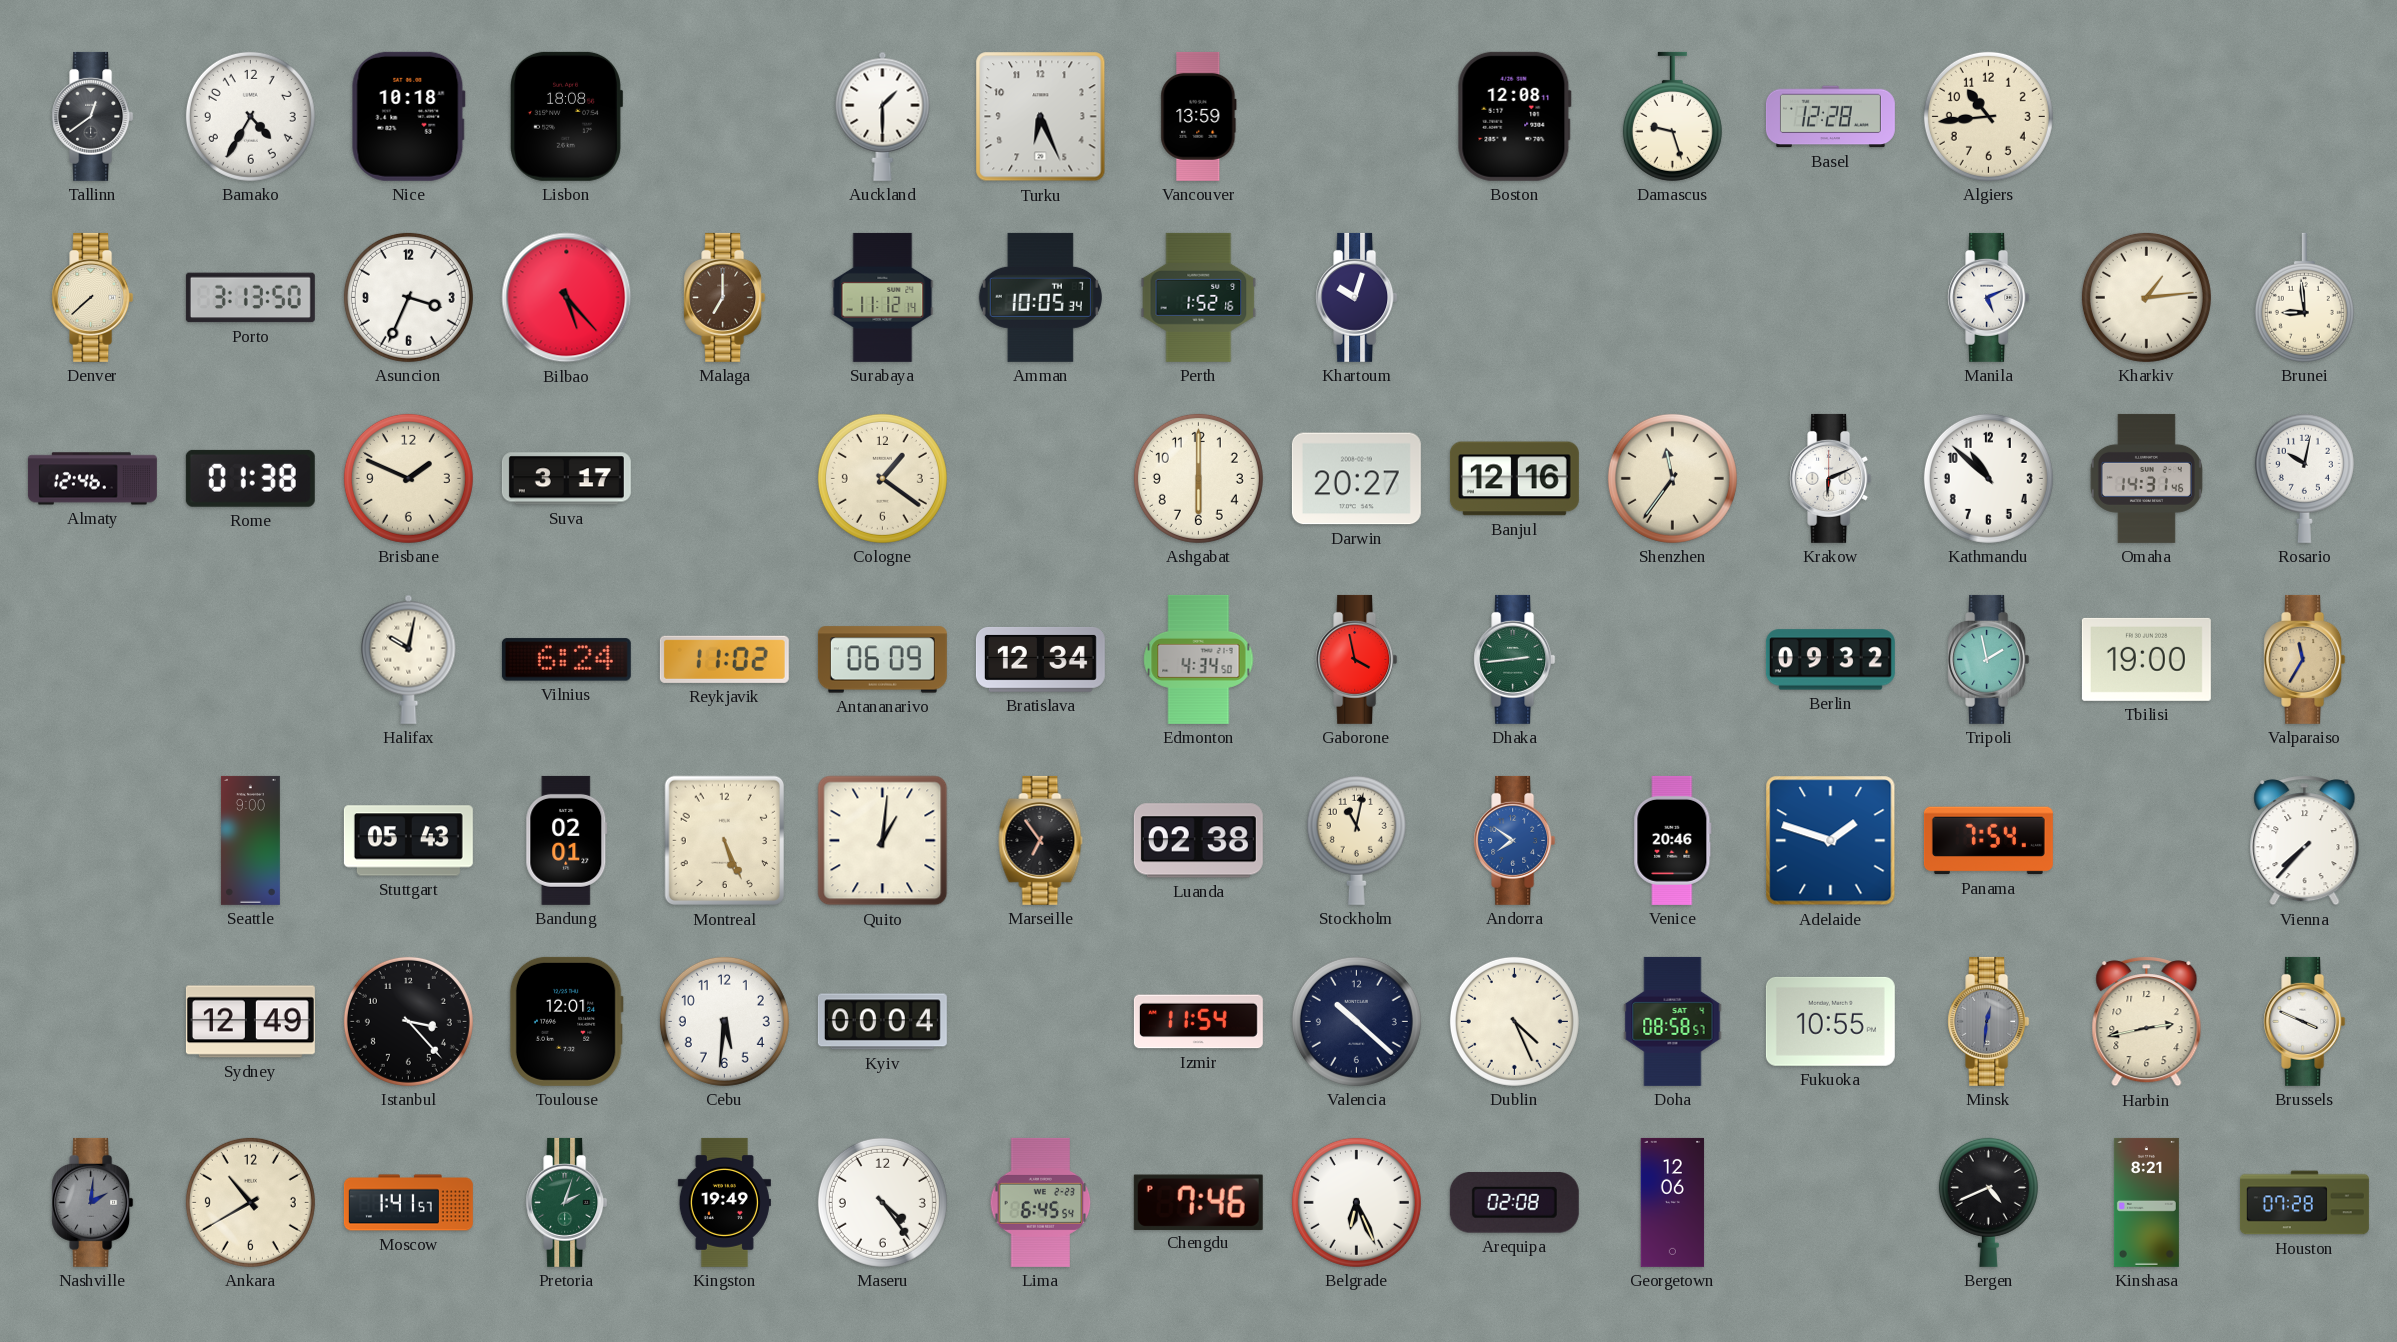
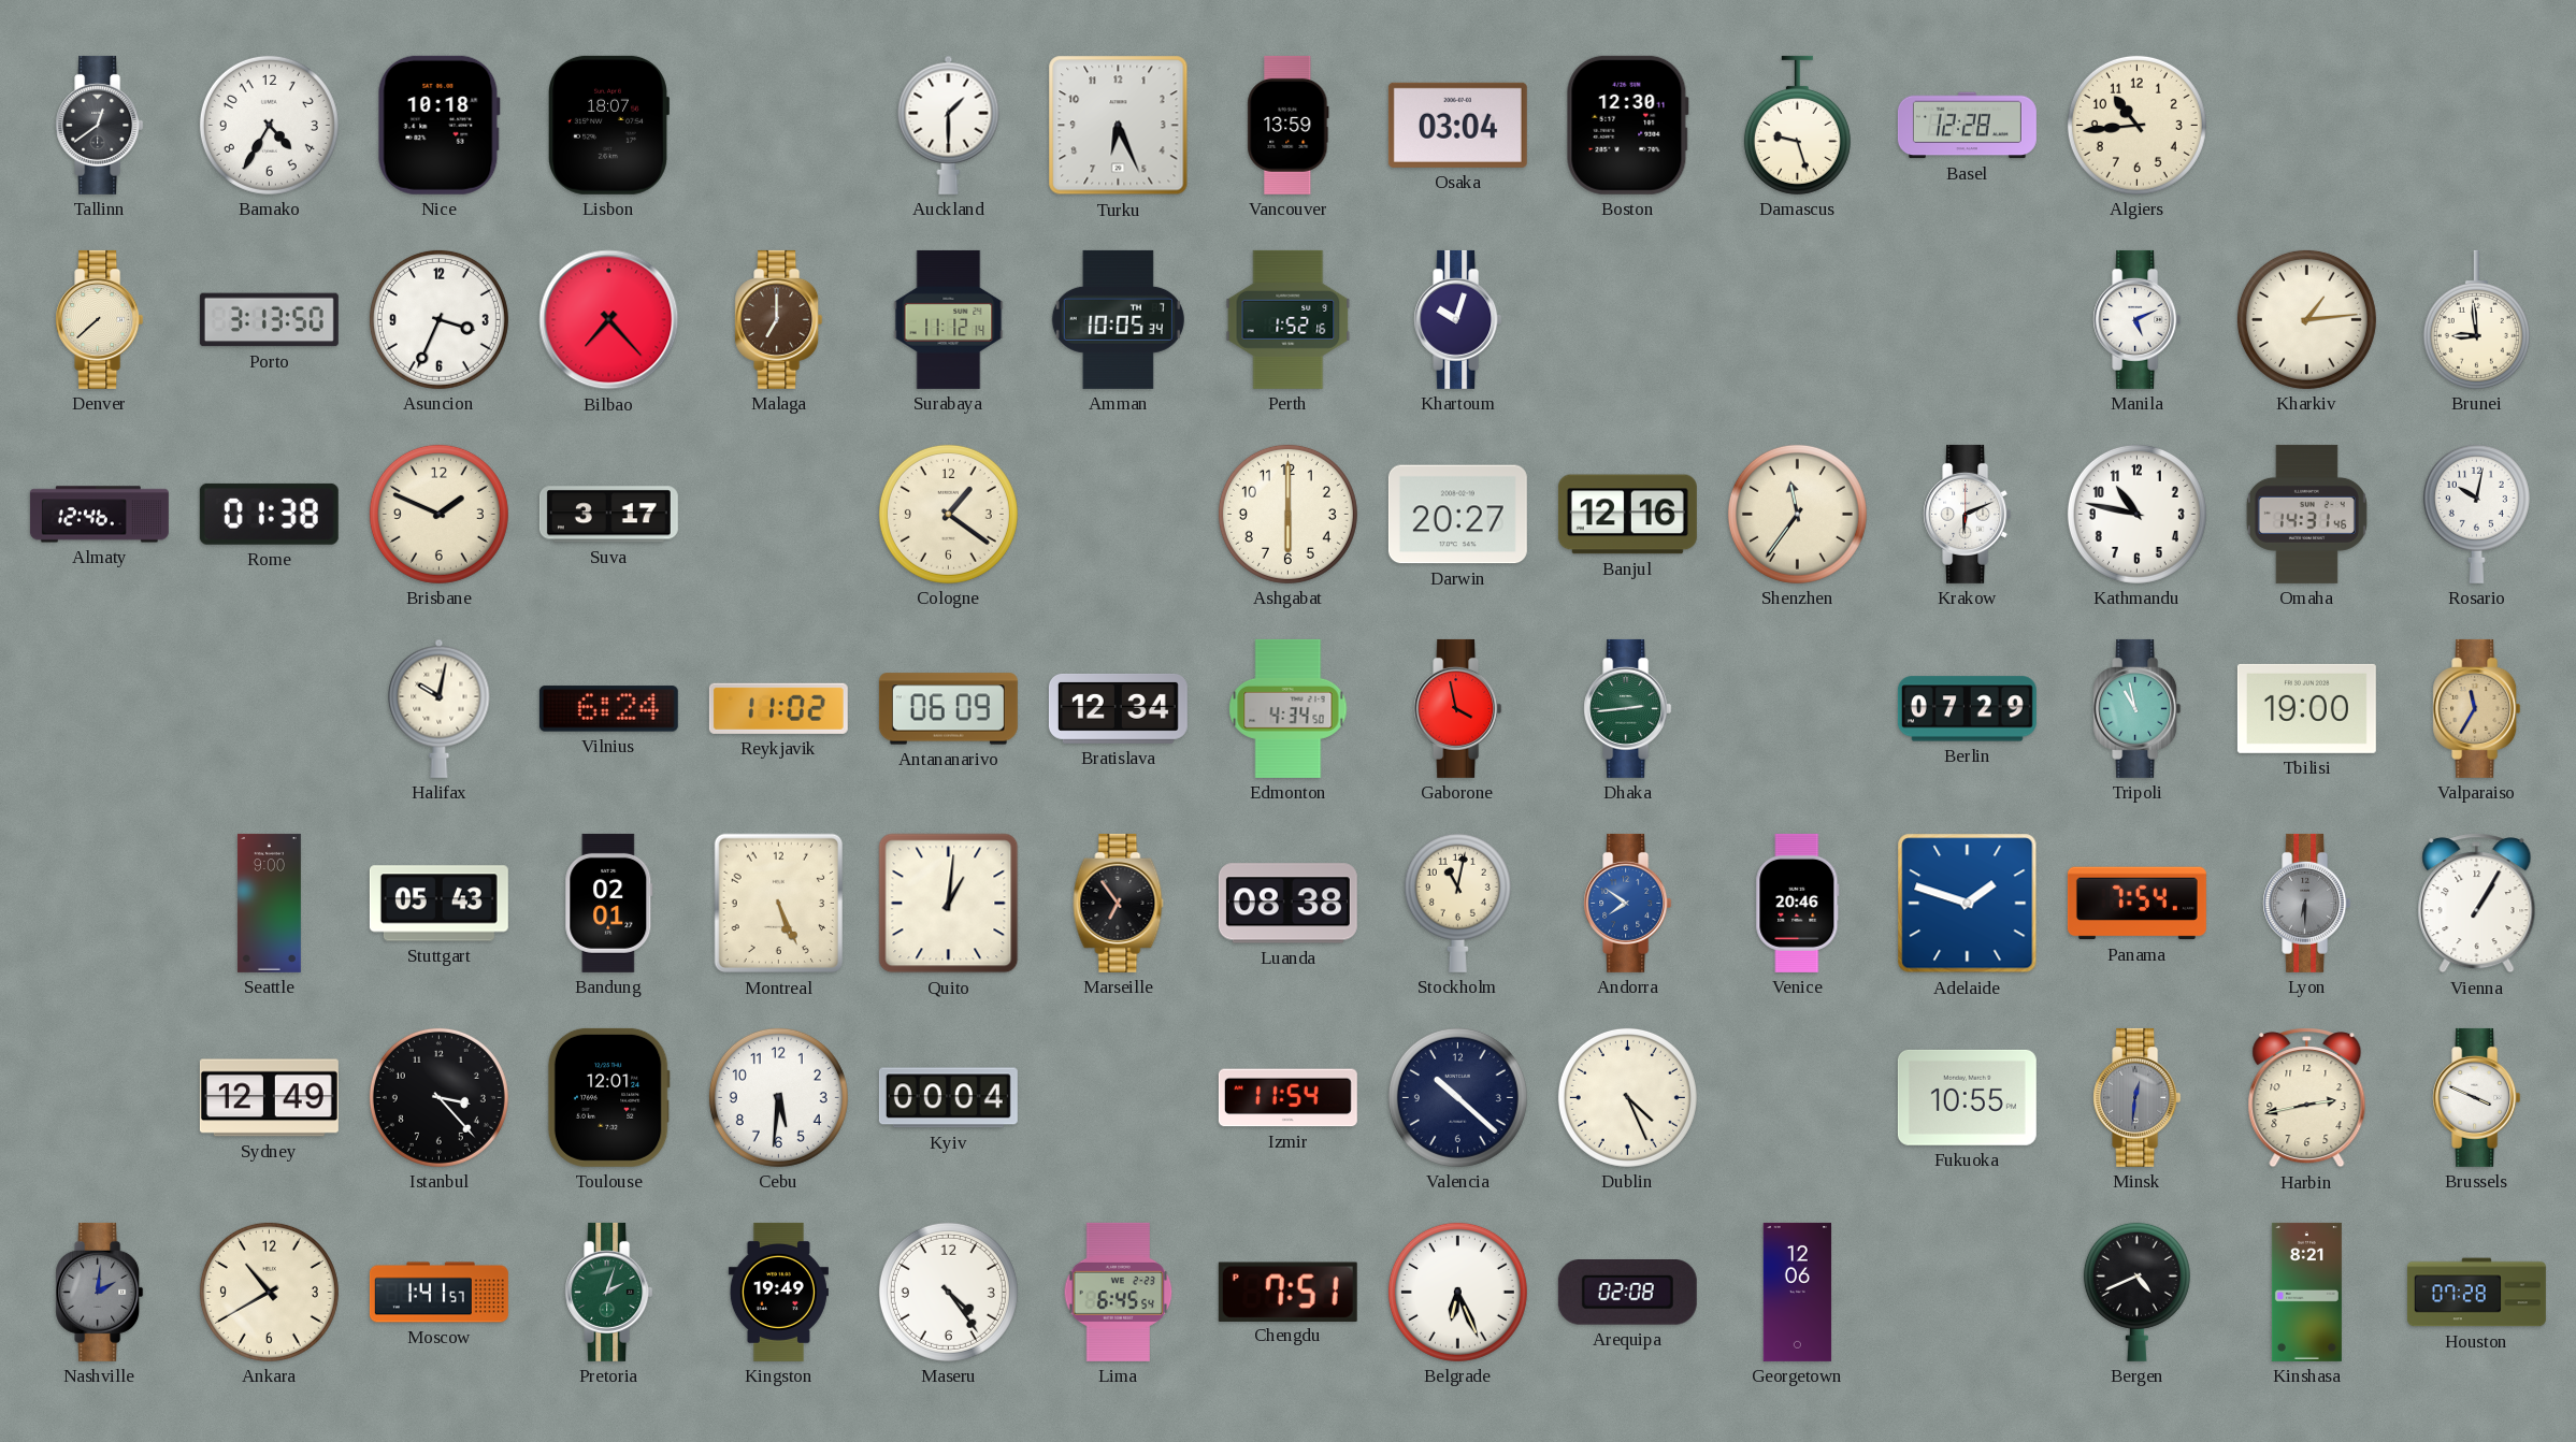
Lisbon: 18:08 -> 18:07 (608, 125)
Osaka: none -> 03:04 (1457, 125)
Boston: 12:08 -> 12:30 (1627, 125)
Bilbao: 5:23 -> 7:23 (609, 320)
Kathmandu: 10:52 -> 10:47 (2136, 514)
Berlin: 09:32 -> 07:29 (1967, 709)
Tripoli: 1:58 -> 10:58 (2138, 708)
Luanda: 02:38 -> 08:38 (1287, 904)
Lyon: none -> 6:30 (2307, 903)
Vienna: 7:37 -> 1:05 (2477, 904)
Doha: 08:58 -> none (1673, 1021)
Chengdu: 7:46 -> 7:51 (1287, 1292)
